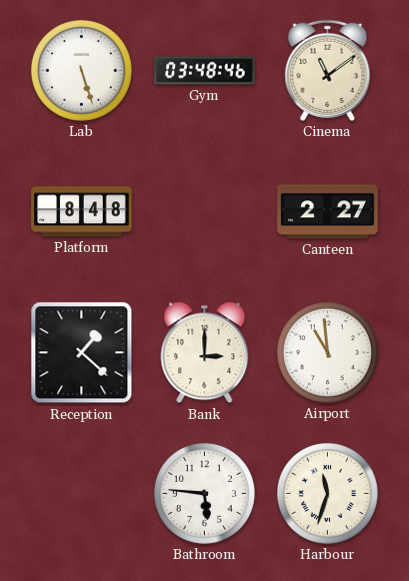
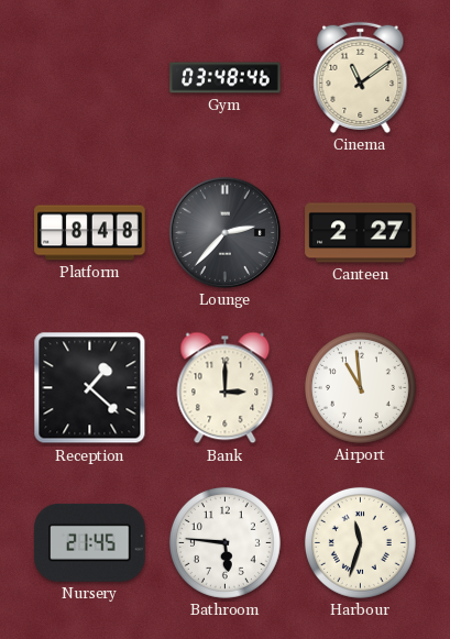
Lab: 5:27 -> none (81, 70)
Lounge: none -> 2:37 (224, 232)
Nursery: none -> 21:45 (90, 542)
